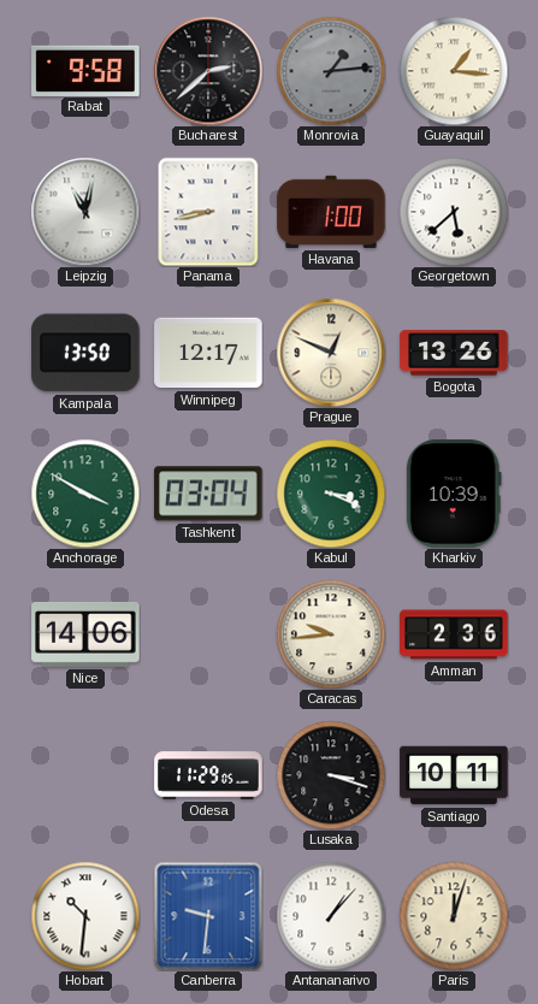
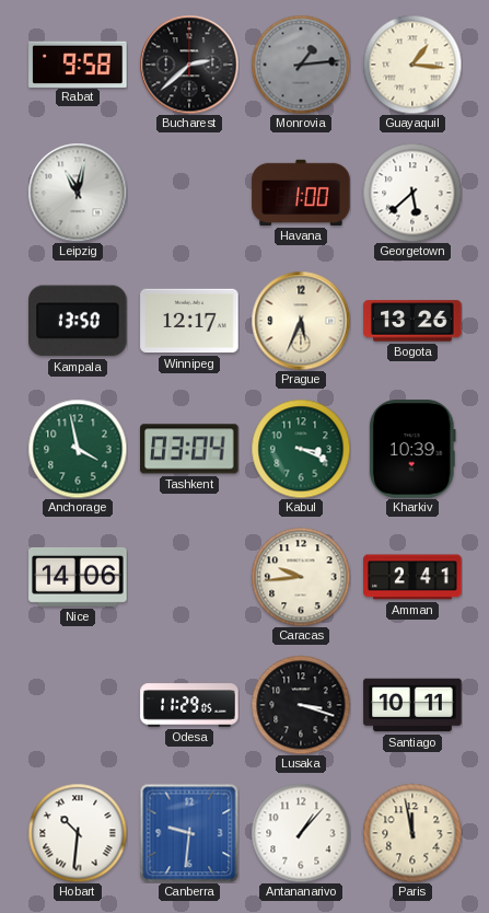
Panama: 8:43 -> none (208, 212)
Prague: 12:49 -> 5:34 (301, 321)
Anchorage: 3:50 -> 3:58 (78, 449)
Amman: 2:36 -> 2:41 (412, 577)
Paris: 12:03 -> 11:58 (412, 833)
